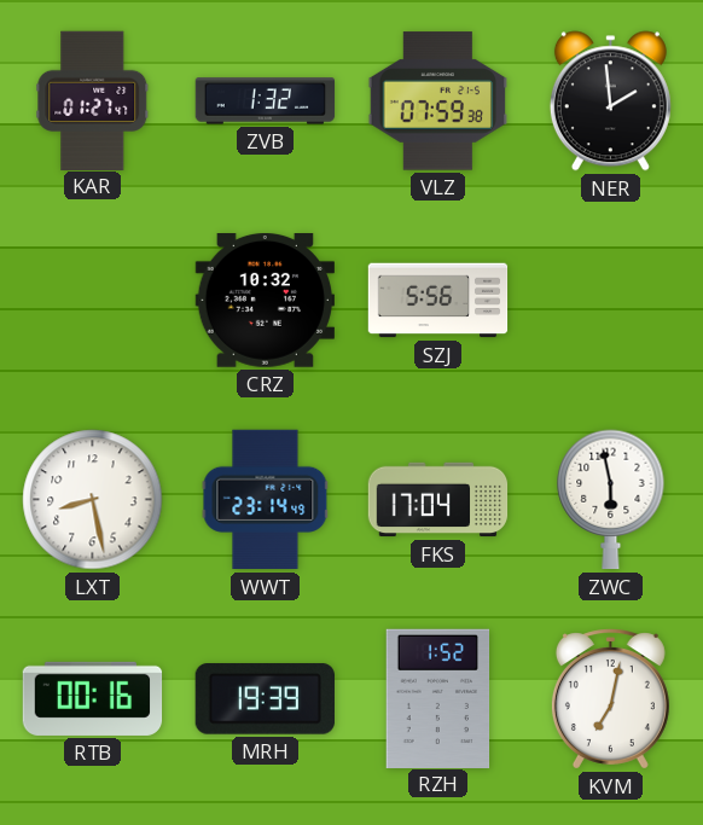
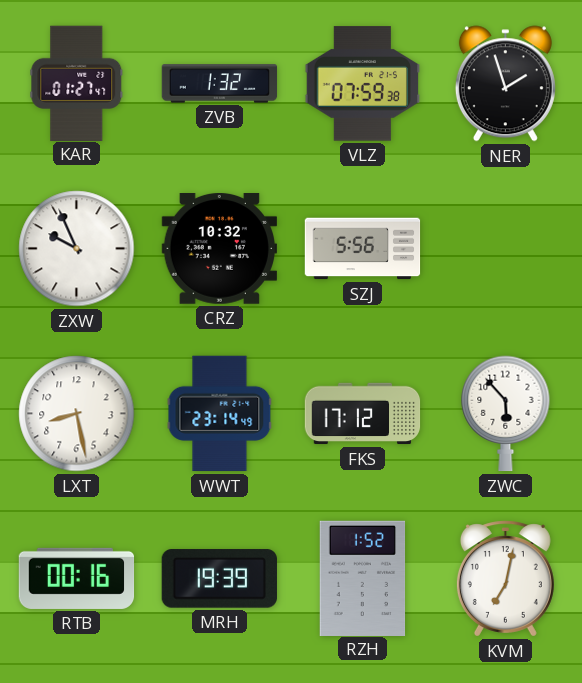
NER: 1:59 -> 1:57 (505, 84)
ZXW: none -> 9:56 (77, 249)
FKS: 17:04 -> 17:12 (363, 414)
ZWC: 5:58 -> 5:53 (506, 414)
